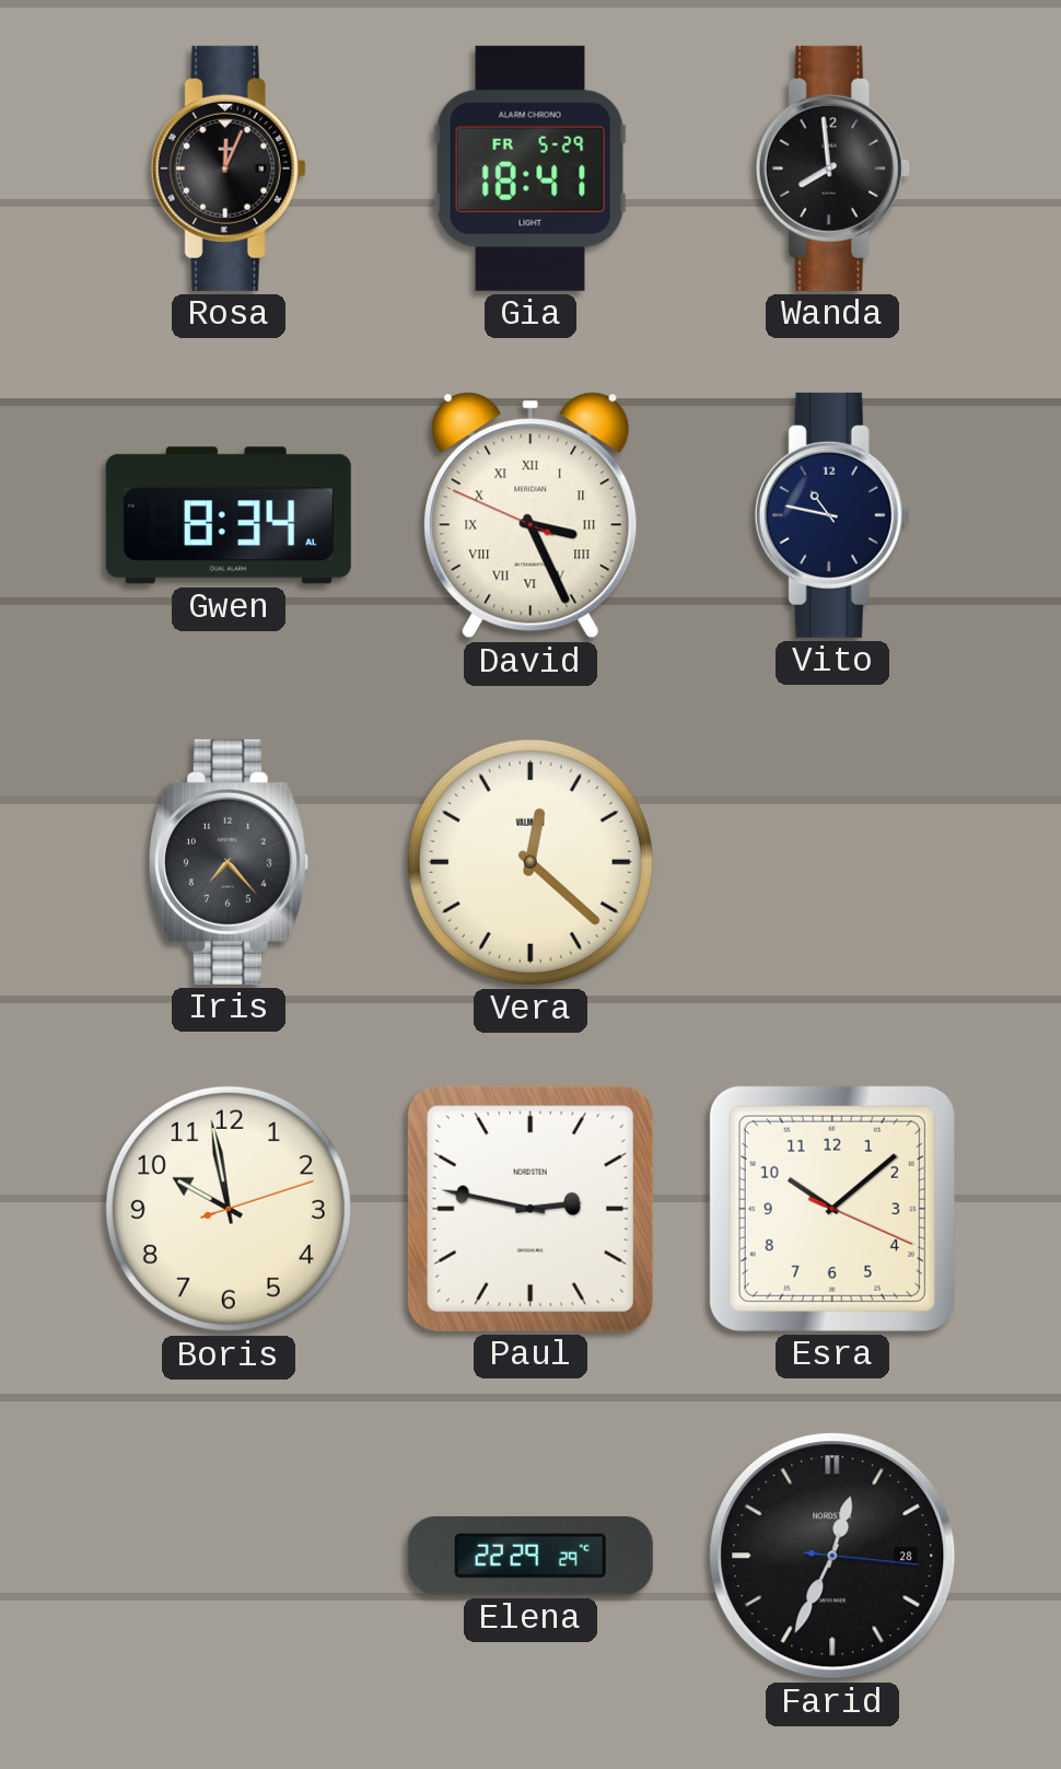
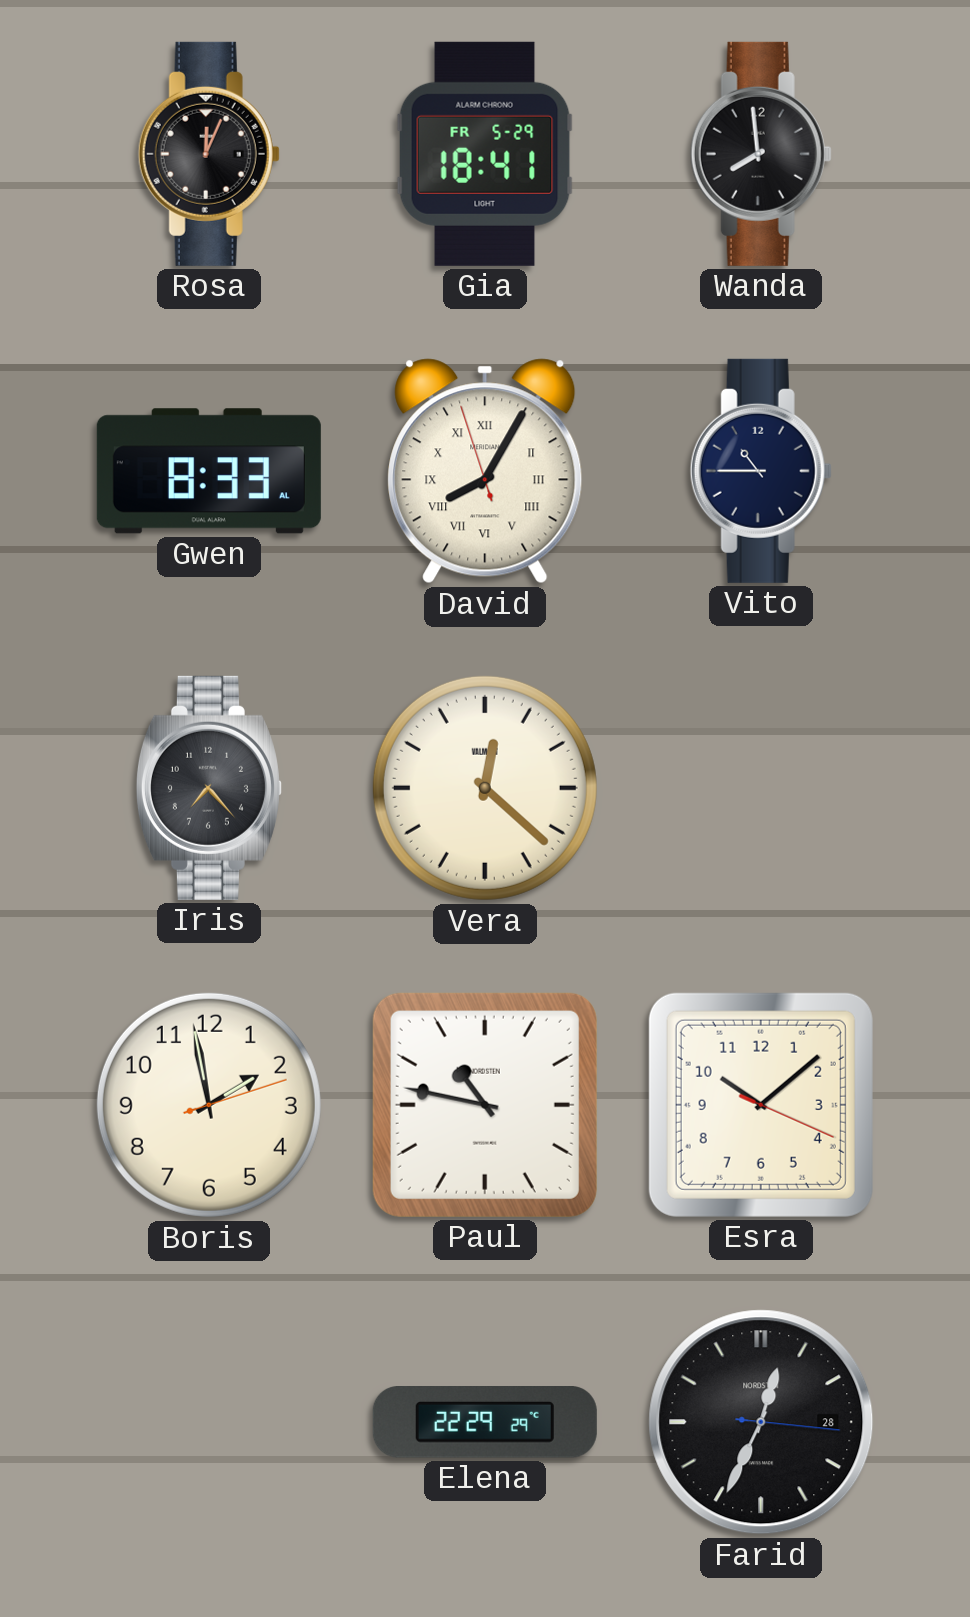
Gwen: 8:34 -> 8:33 (209, 471)
David: 3:25 -> 8:04 (485, 471)
Vito: 10:47 -> 10:45 (761, 471)
Boris: 9:58 -> 1:58 (209, 1105)
Paul: 2:47 -> 10:47 (485, 1105)
